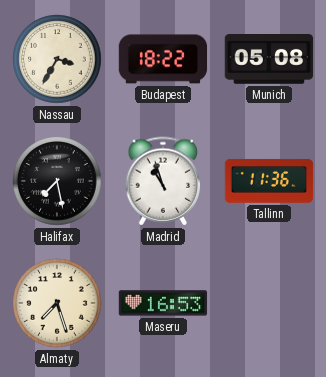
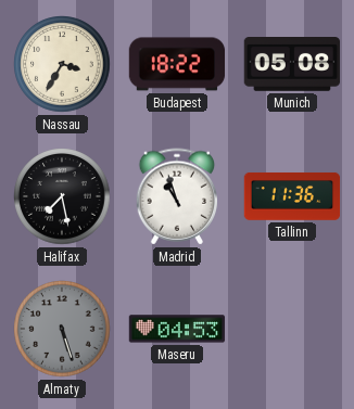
Almaty: 7:27 -> 5:27 (62, 329)
Almaty dial: cream -> grey (62, 329)
Maseru: 16:53 -> 04:53 (177, 329)
